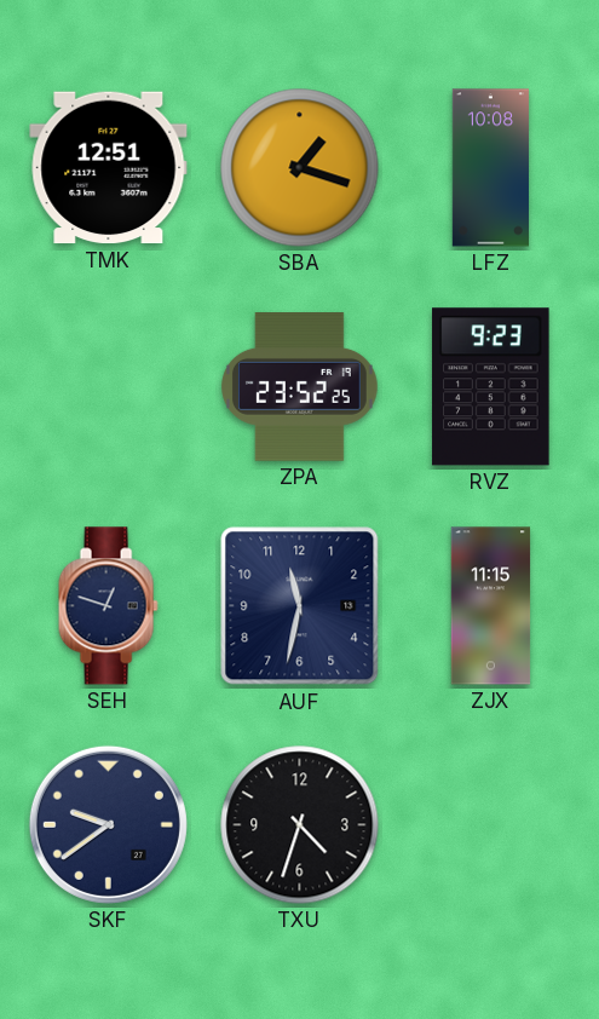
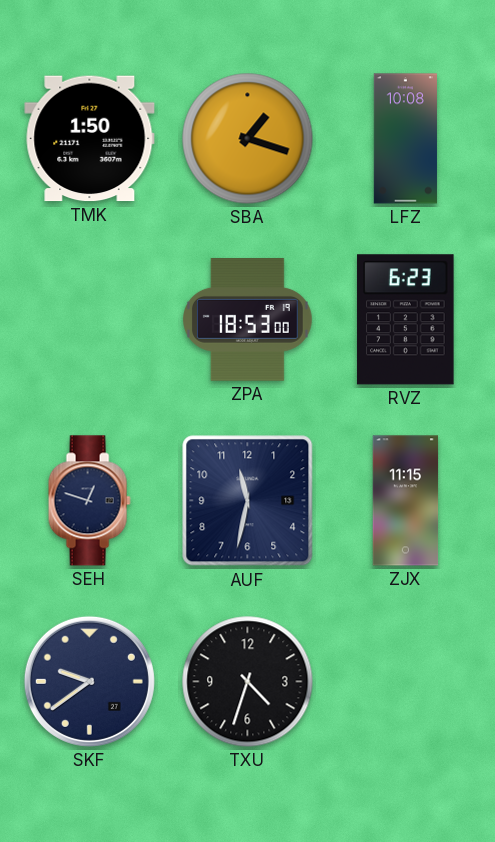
TMK: 12:51 -> 1:50 (90, 139)
ZPA: 23:52 -> 18:53 (248, 320)
RVZ: 9:23 -> 6:23 (406, 320)
